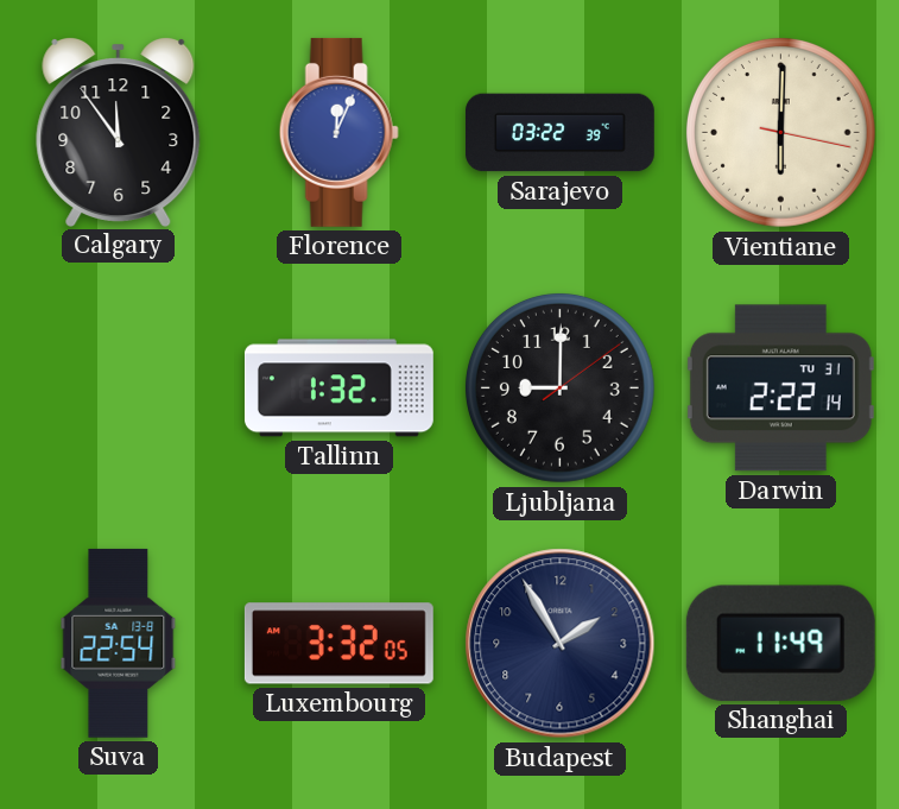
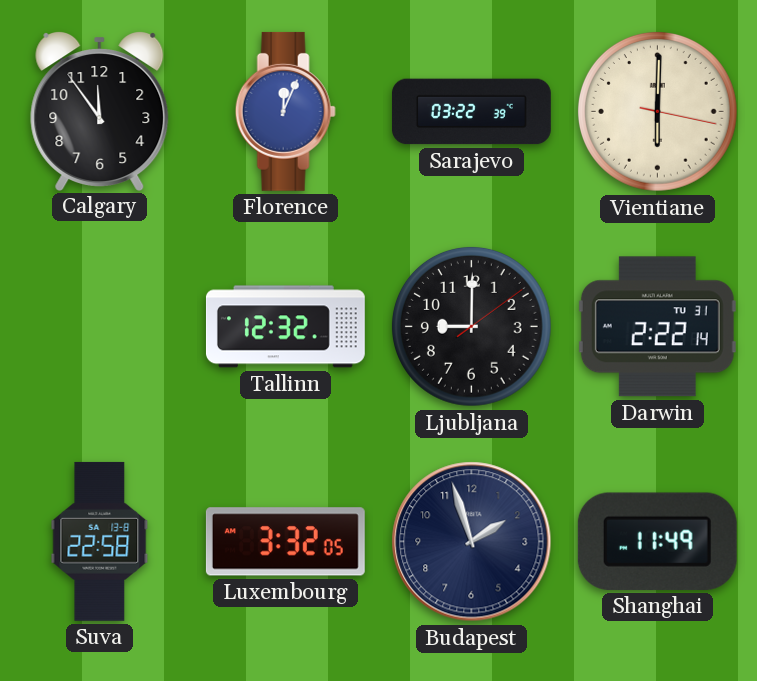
Tallinn: 1:32 -> 12:32 (285, 327)
Suva: 22:54 -> 22:58 (100, 541)
Budapest: 1:55 -> 1:57 (472, 542)
